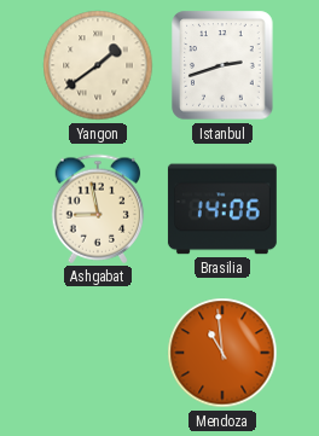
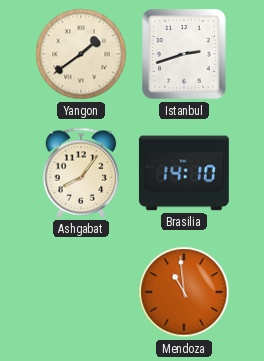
Ashgabat: 8:58 -> 8:06 (81, 173)
Brasilia: 14:06 -> 14:10 (184, 173)
